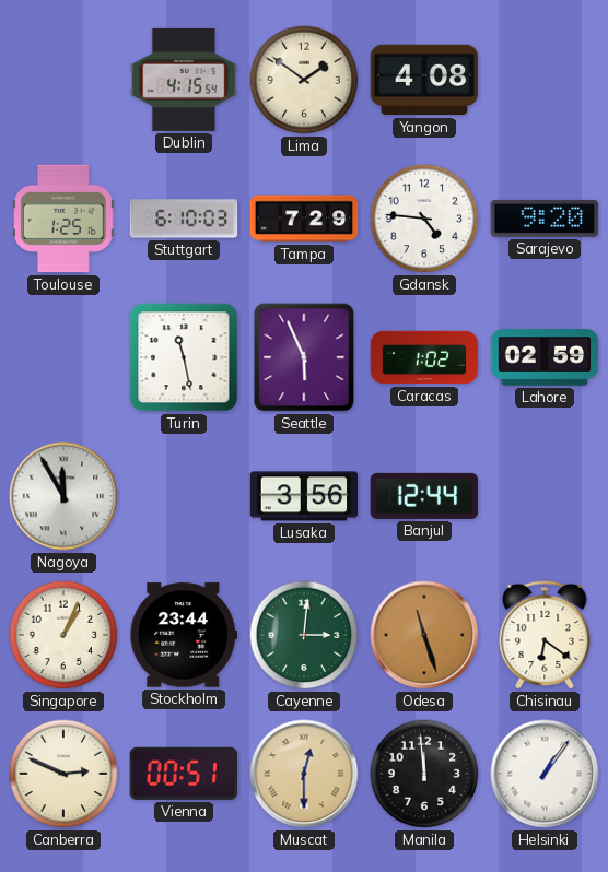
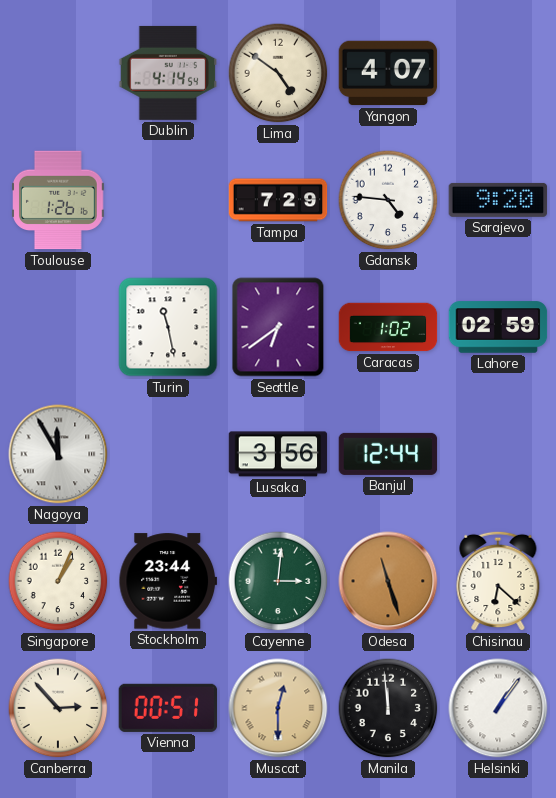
Dublin: 4:15 -> 4:14 (168, 73)
Lima: 1:51 -> 4:51 (278, 73)
Yangon: 4:08 -> 4:07 (388, 73)
Toulouse: 1:25 -> 1:26 (59, 200)
Stuttgart: 6:10 -> none (184, 219)
Seattle: 5:56 -> 6:39 (278, 327)
Chisinau: 6:21 -> 6:22 (498, 581)
Canberra: 2:49 -> 2:53 (58, 708)
